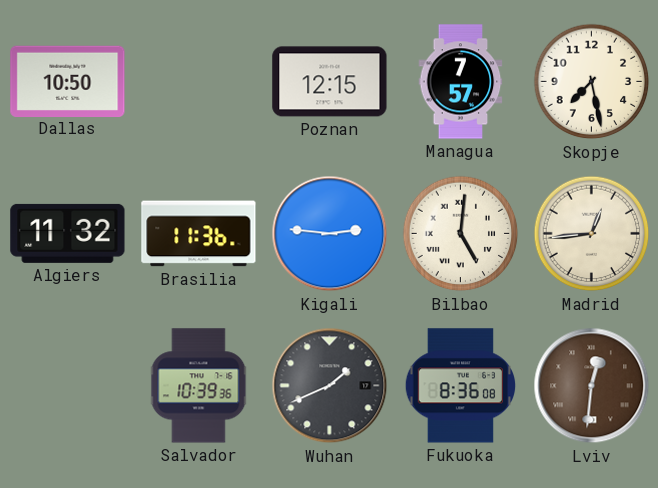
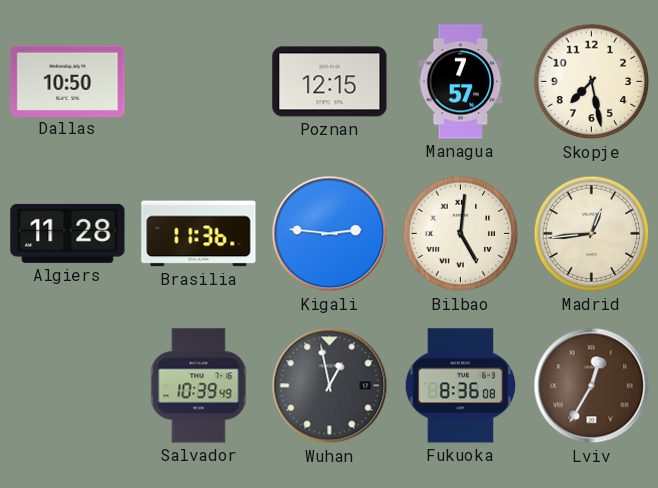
Algiers: 11:32 -> 11:28 (68, 233)
Salvador: 10:39:36 -> 10:39:49 (199, 386)
Wuhan: 1:41 -> 12:58 (330, 386)
Lviv: 12:31 -> 12:35 (592, 386)
